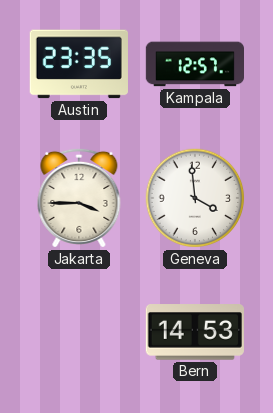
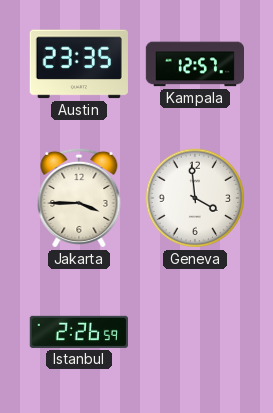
Istanbul: none -> 2:26 (79, 332)
Bern: 14:53 -> none (195, 332)
